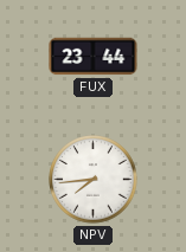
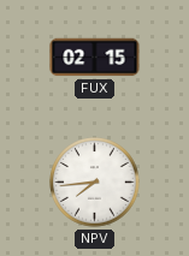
FUX: 23:44 -> 02:15 (95, 58)
